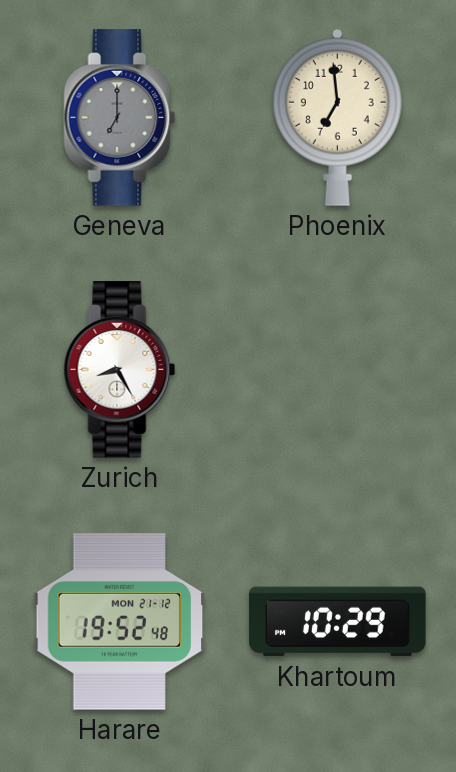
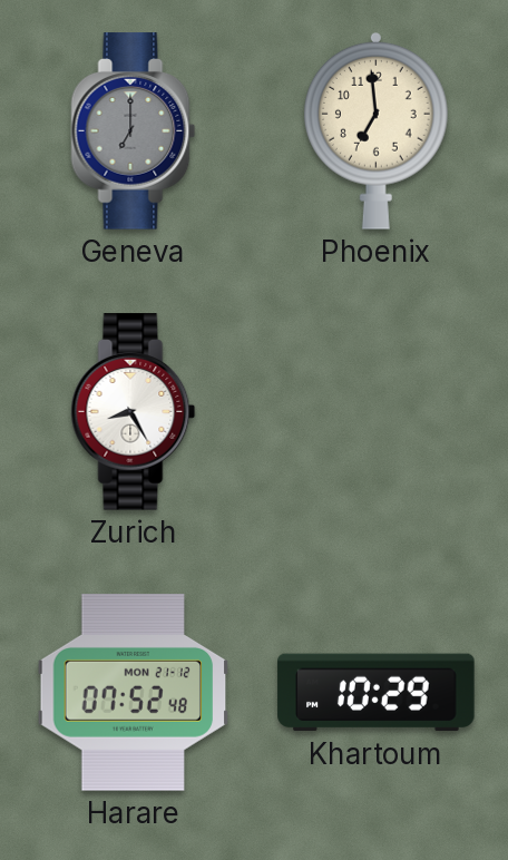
Harare: 19:52 -> 07:52 (134, 693)
